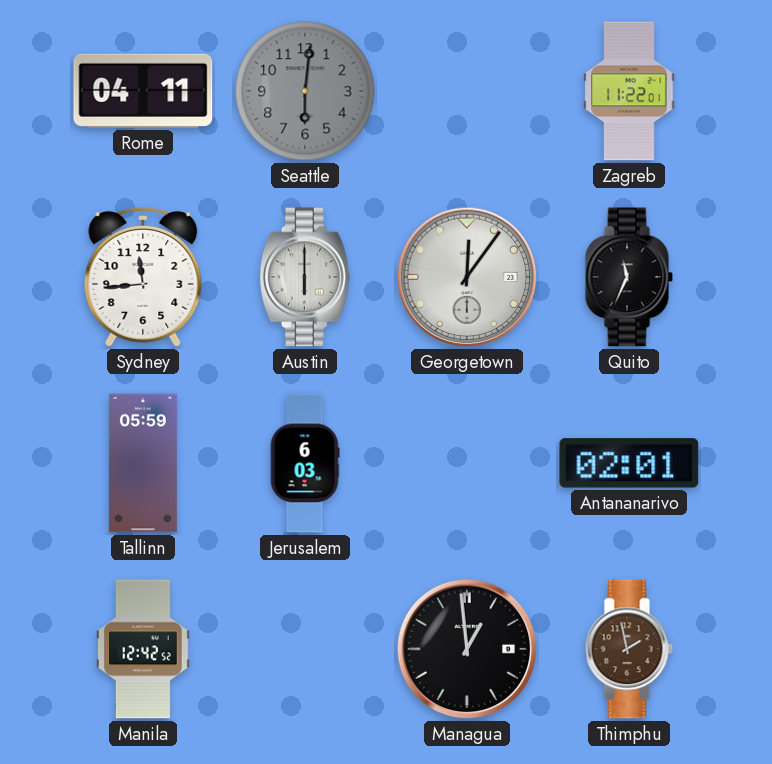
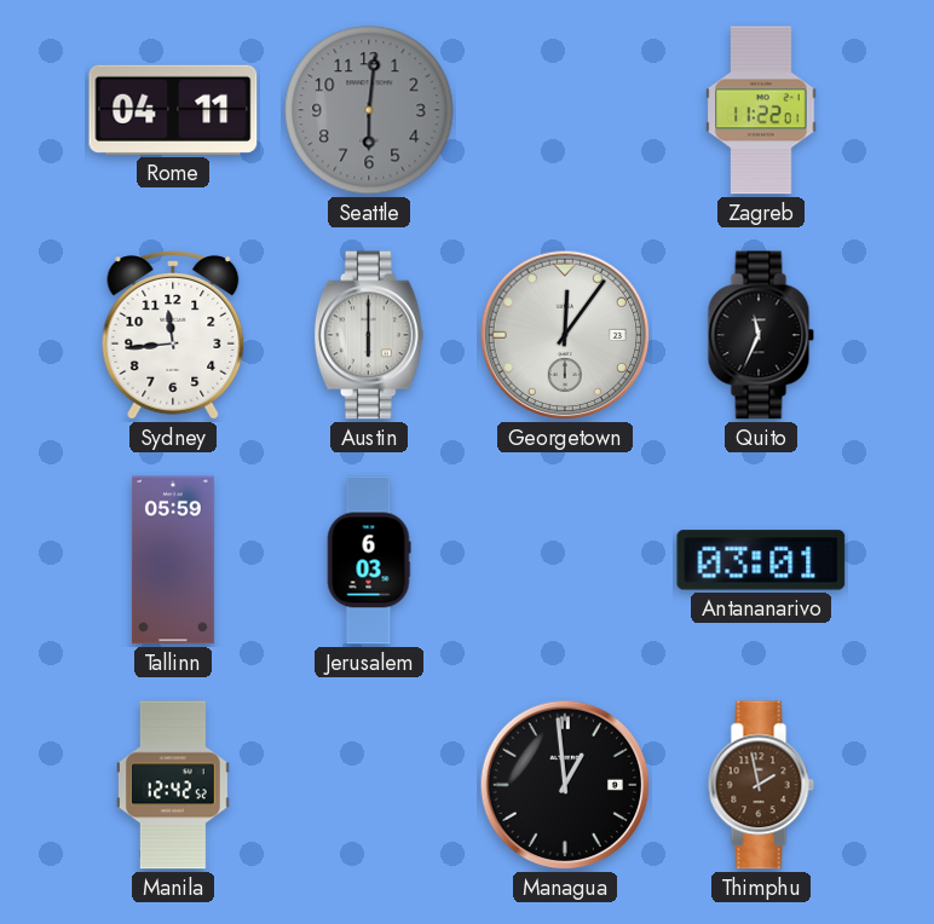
Antananarivo: 02:01 -> 03:01 (761, 560)
